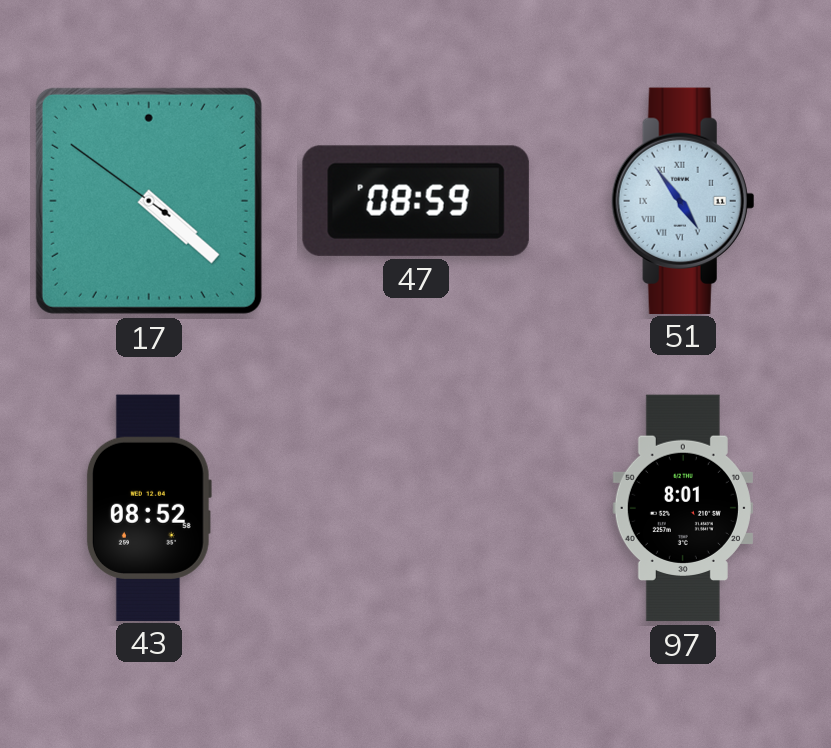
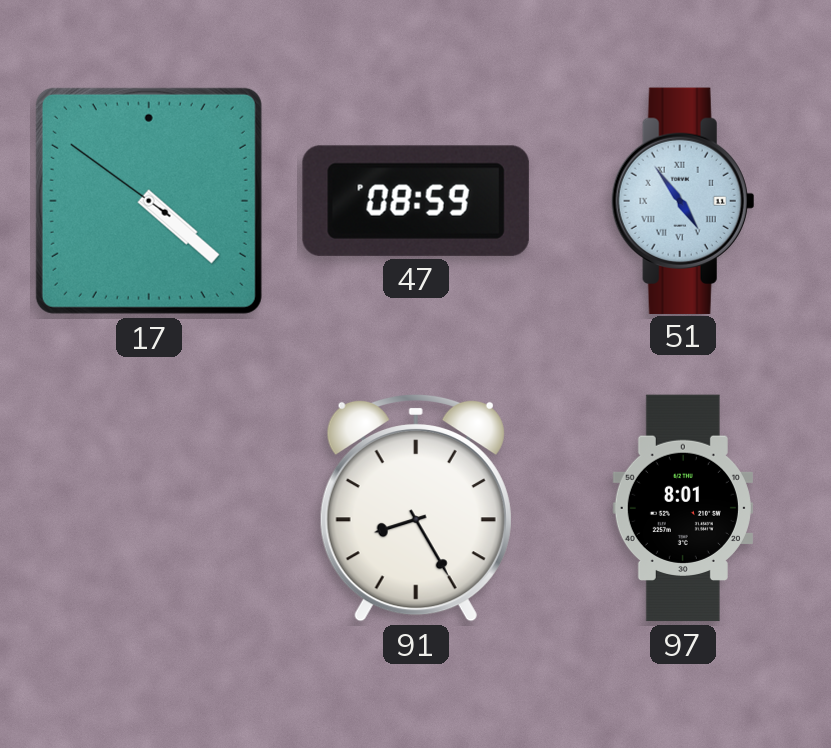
43: 08:52 -> none (149, 507)
91: none -> 8:25 (416, 508)
